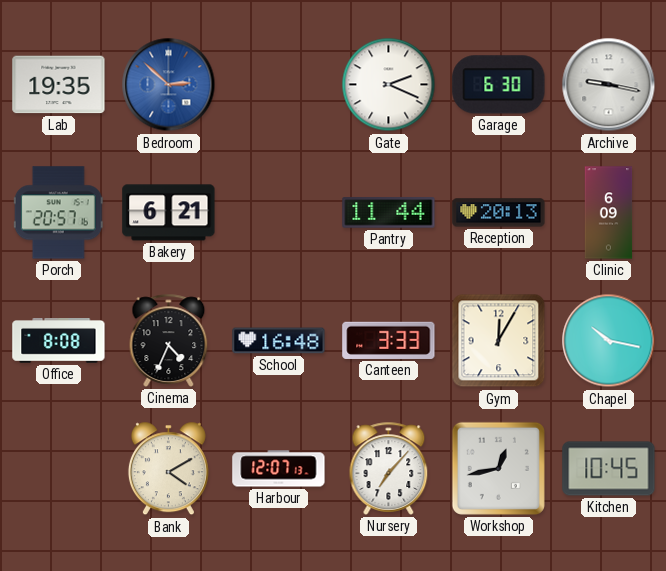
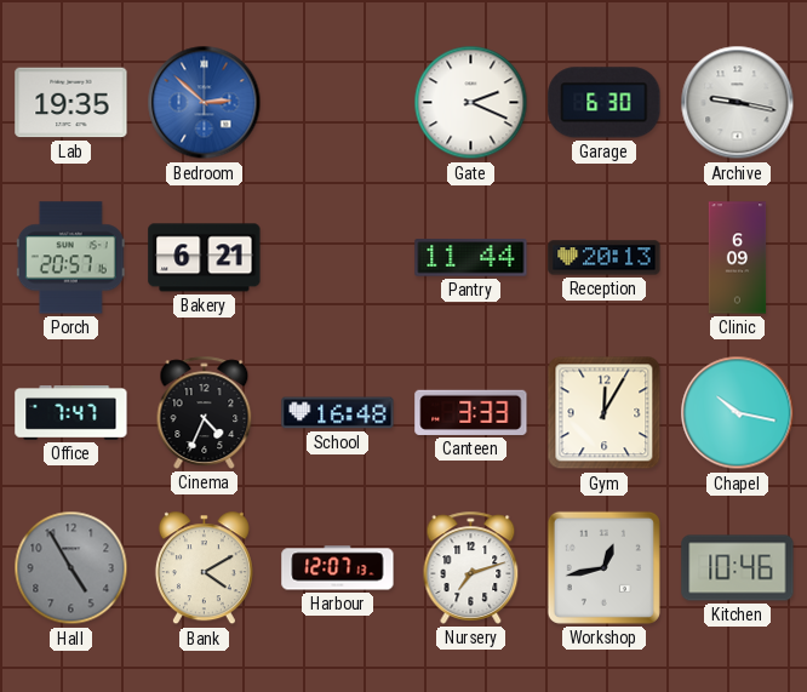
Office: 8:08 -> 7:47 (71, 413)
Hall: none -> 4:55 (71, 568)
Nursery: 7:07 -> 7:12 (471, 567)
Kitchen: 10:45 -> 10:46 (738, 568)
